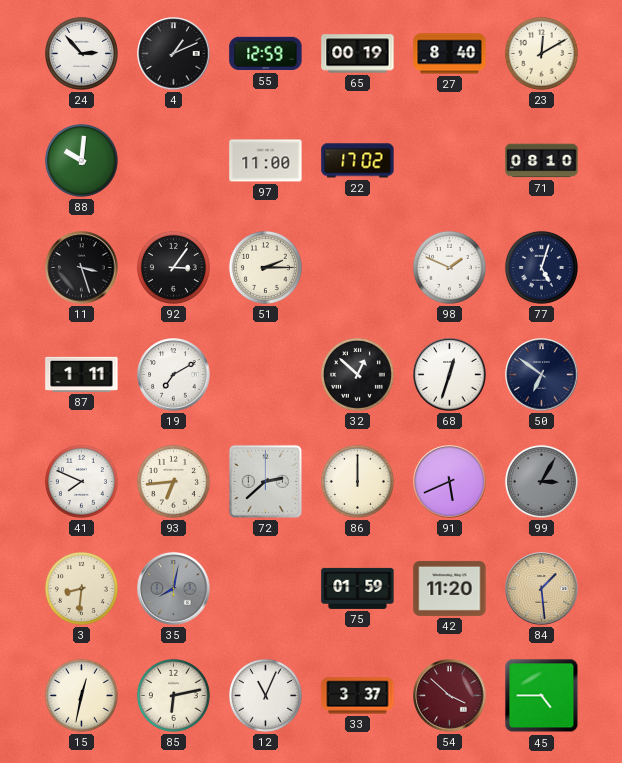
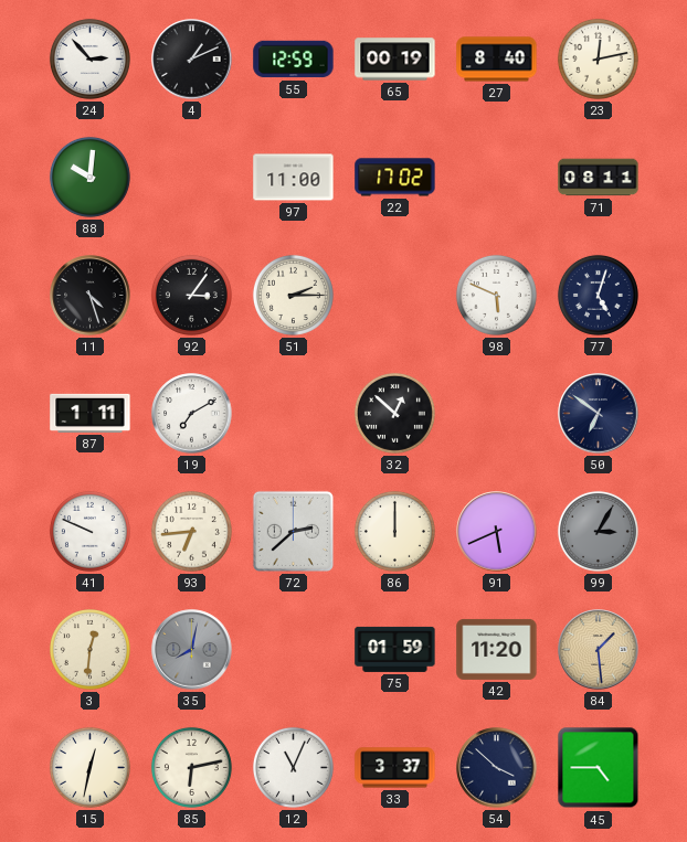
23: 12:10 -> 12:13 (598, 58)
71: 08:10 -> 08:11 (599, 178)
11: 3:27 -> 4:27 (91, 296)
98: 1:49 -> 5:49 (496, 295)
68: 12:33 -> none (450, 375)
41: 7:49 -> 9:49 (89, 531)
3: 8:31 -> 12:31 (89, 649)
54 dial: burgundy -> navy (497, 768)
